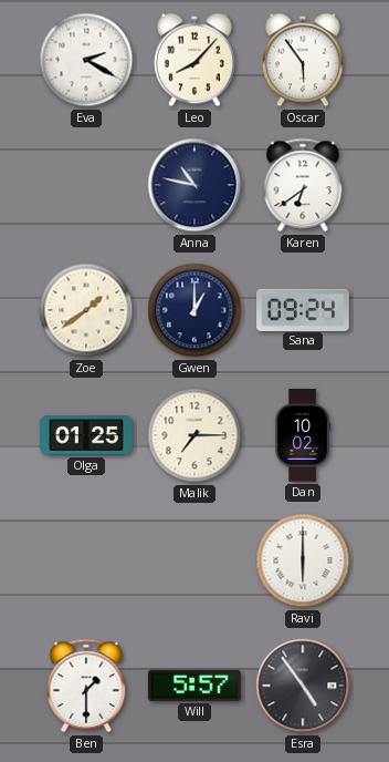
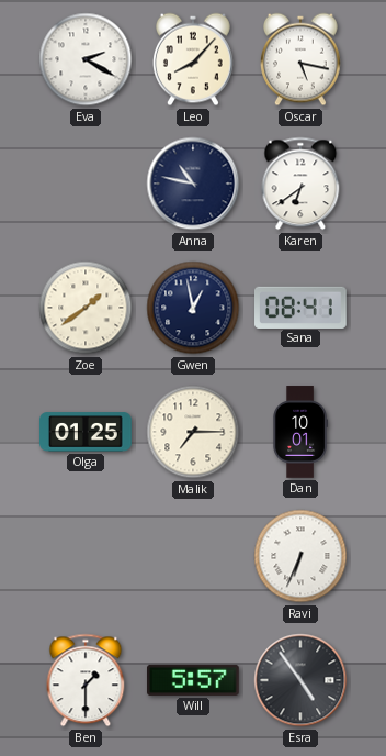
Oscar: 5:54 -> 5:17 (302, 59)
Gwen: 1:00 -> 12:58 (193, 308)
Sana: 09:24 -> 08:41 (302, 307)
Dan: 10:02 -> 10:01 (299, 432)
Ravi: 6:00 -> 6:34 (300, 556)
